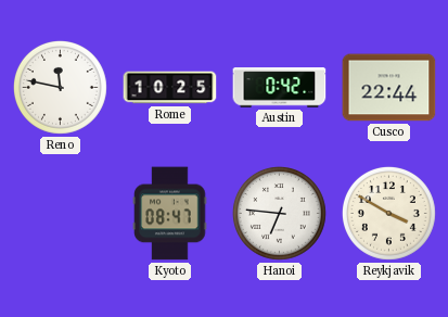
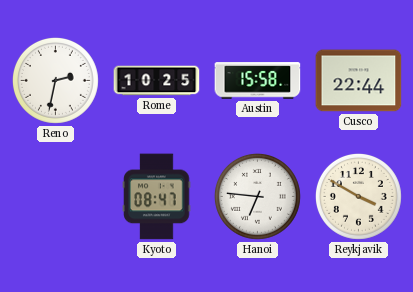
Reno: 11:47 -> 2:32 (55, 80)
Austin: 0:42 -> 15:58 (258, 81)
